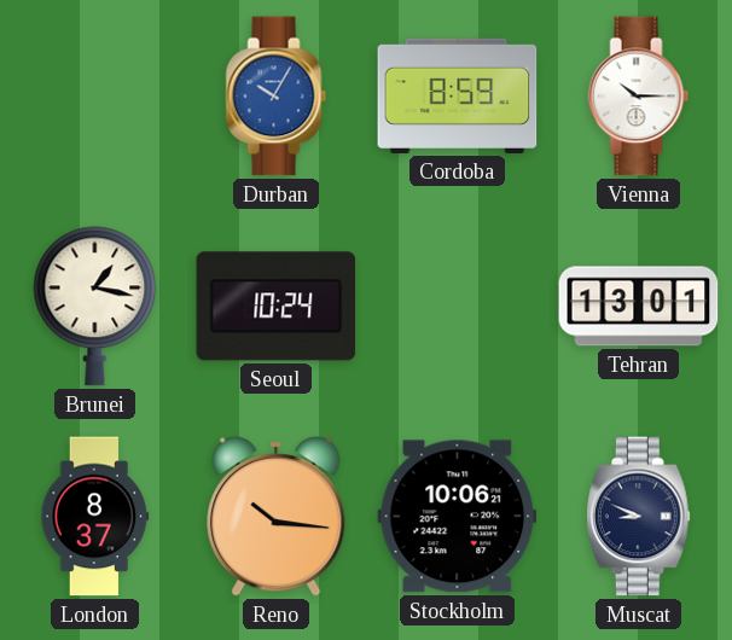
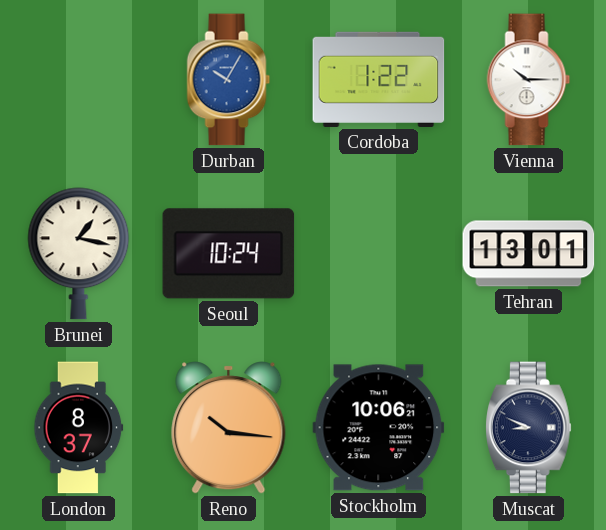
Cordoba: 8:59 -> 1:22 (379, 79)
